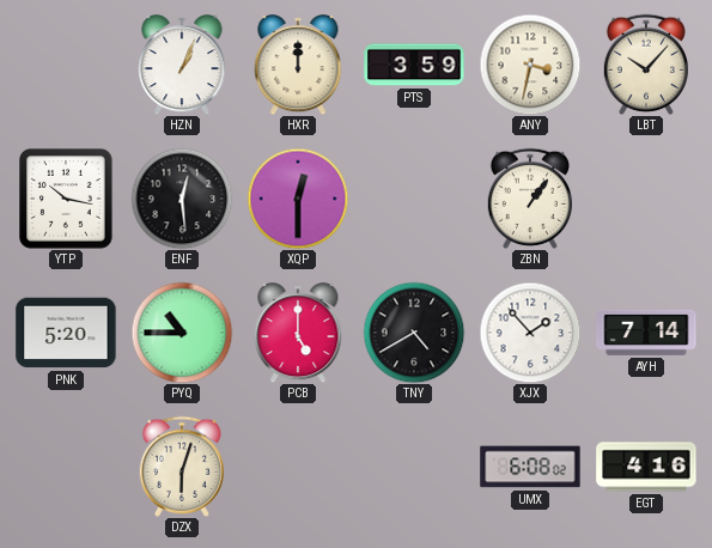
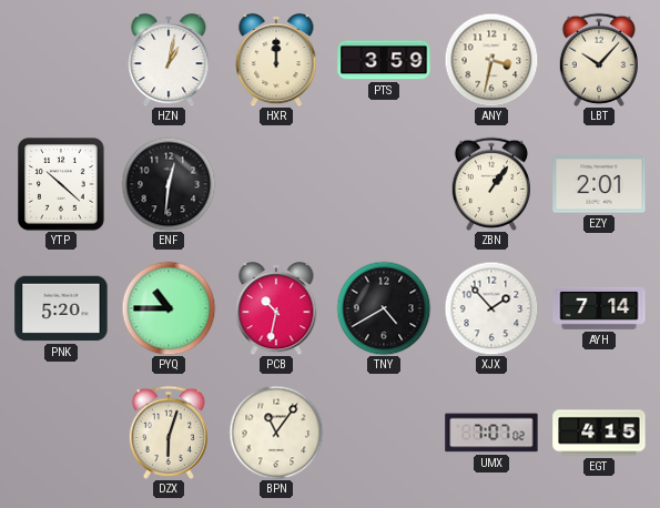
HZN: 1:04 -> 1:02 (169, 61)
YTP: 10:17 -> 10:22 (62, 185)
ENF: 12:29 -> 12:31 (169, 184)
XQP: 12:30 -> none (298, 199)
EZY: none -> 2:01 (599, 184)
PCB: 5:00 -> 10:32 (276, 309)
BPN: none -> 11:06 (276, 433)
UMX: 6:08 -> 7:07 (491, 433)
EGT: 4:16 -> 4:15 (599, 433)
